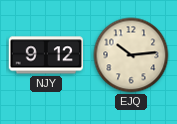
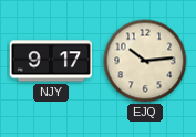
NJY: 9:12 -> 9:17 (50, 61)
